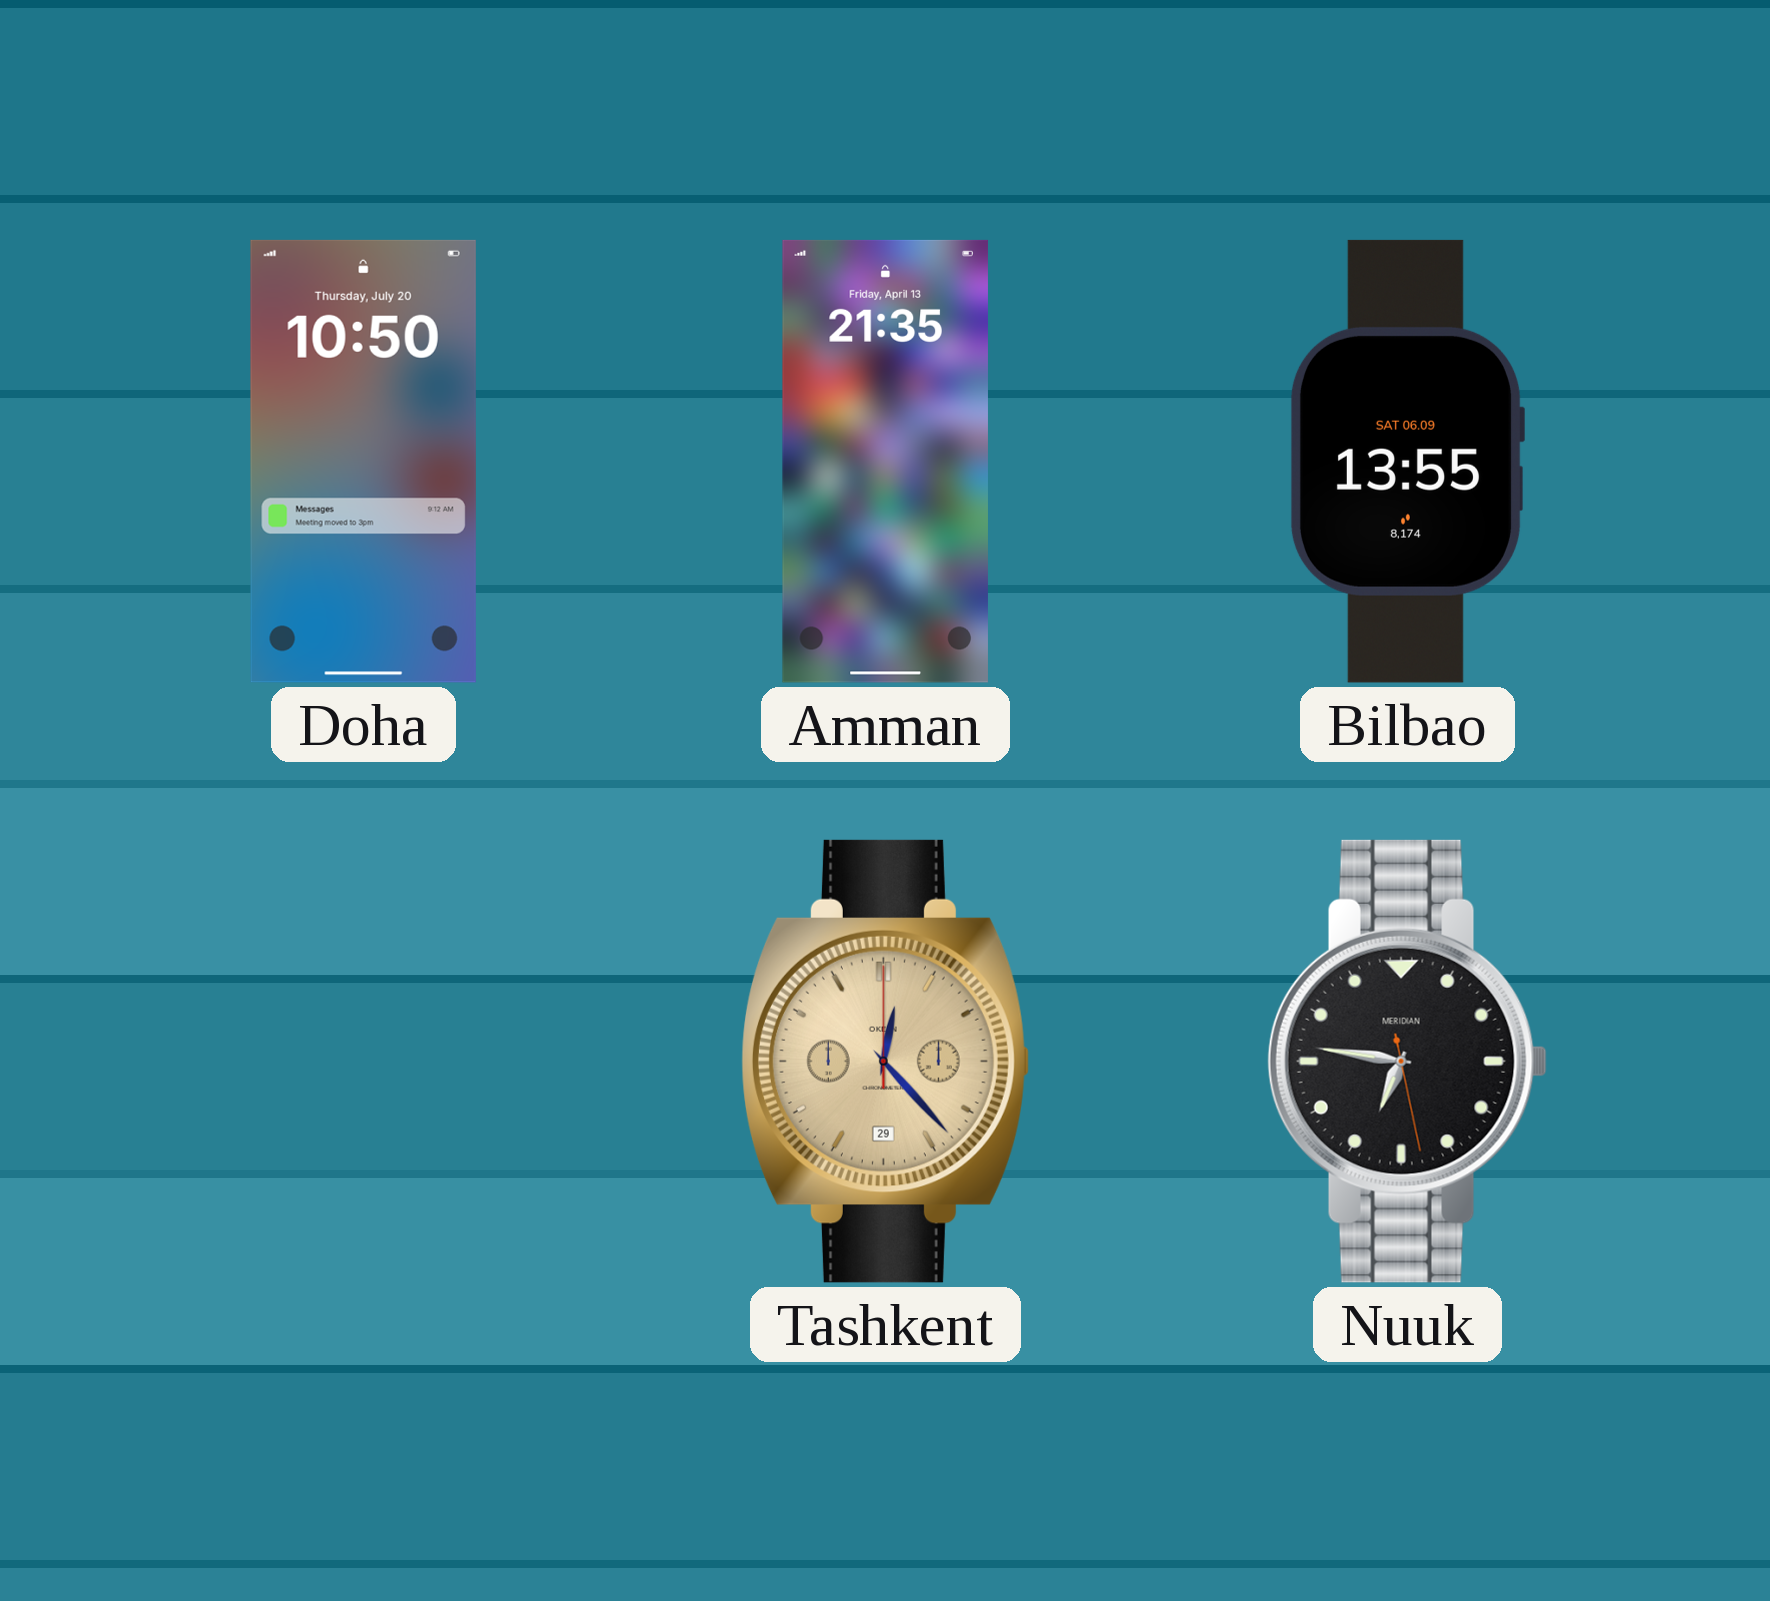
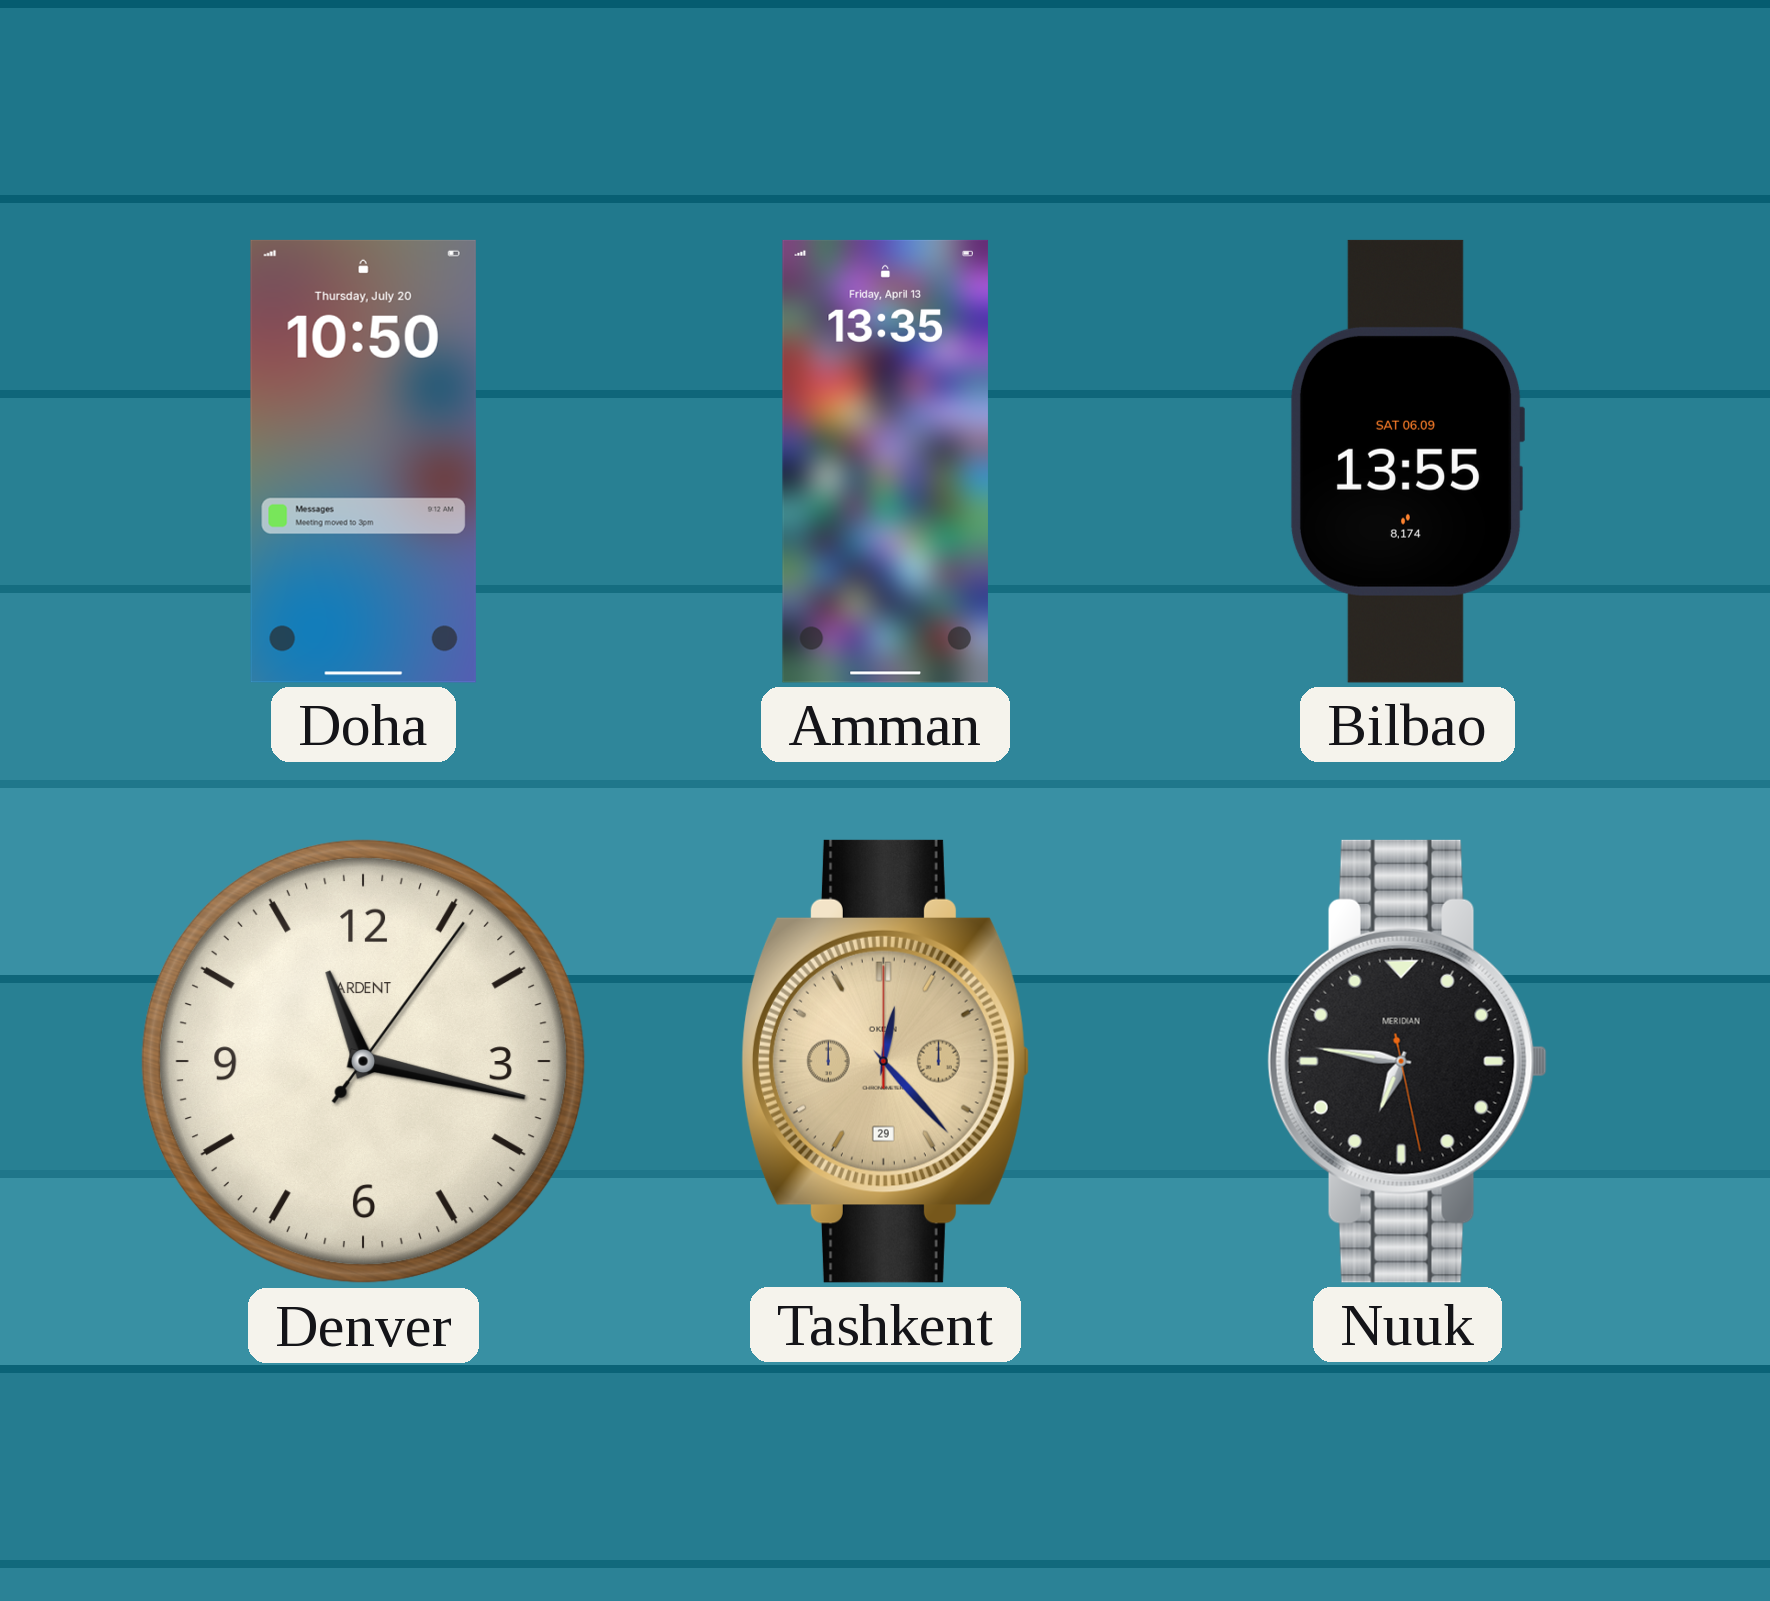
Amman: 21:35 -> 13:35 (885, 461)
Denver: none -> 11:17 (363, 1061)
